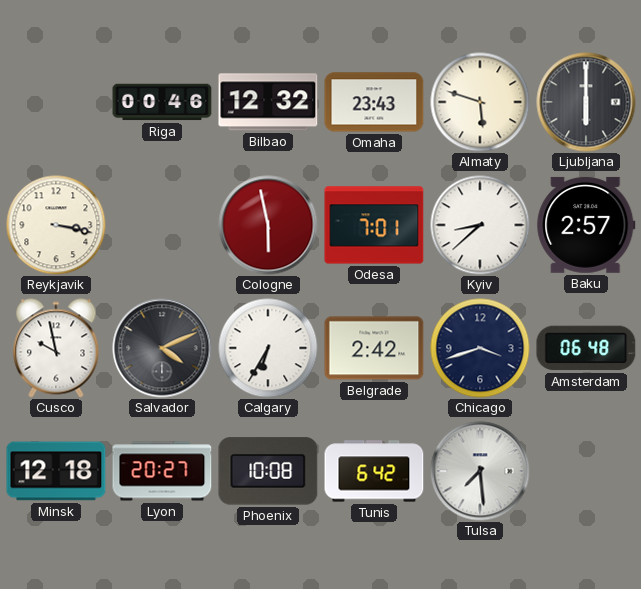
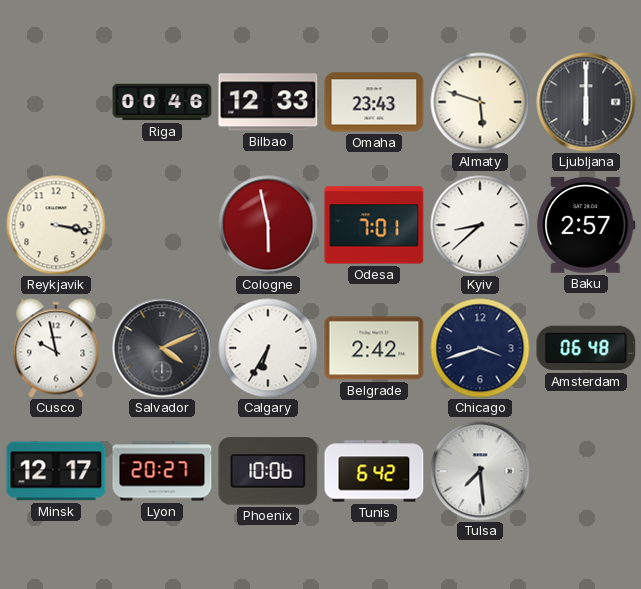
Bilbao: 12:32 -> 12:33 (268, 102)
Minsk: 12:18 -> 12:17 (56, 471)
Phoenix: 10:08 -> 10:06 (268, 471)
